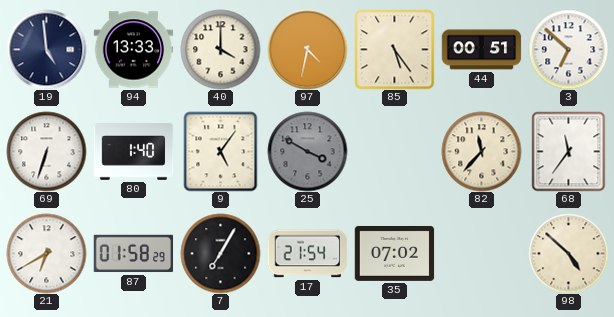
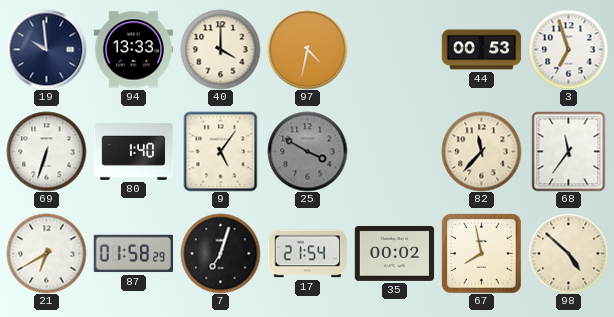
19: 4:59 -> 9:59 (46, 49)
85: 5:24 -> none (394, 49)
44: 00:51 -> 00:53 (481, 50)
3: 6:52 -> 6:57 (568, 49)
7: 7:05 -> 7:03 (220, 253)
35: 07:02 -> 00:02 (394, 253)
67: none -> 7:58 (481, 253)
